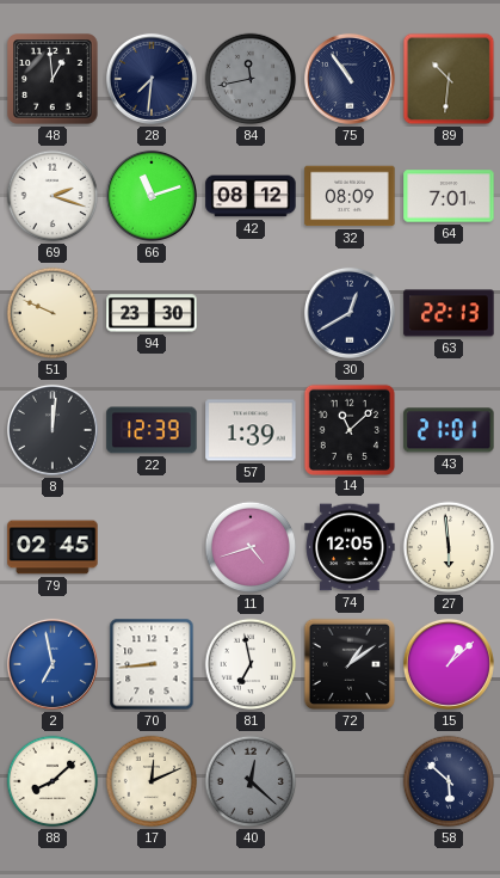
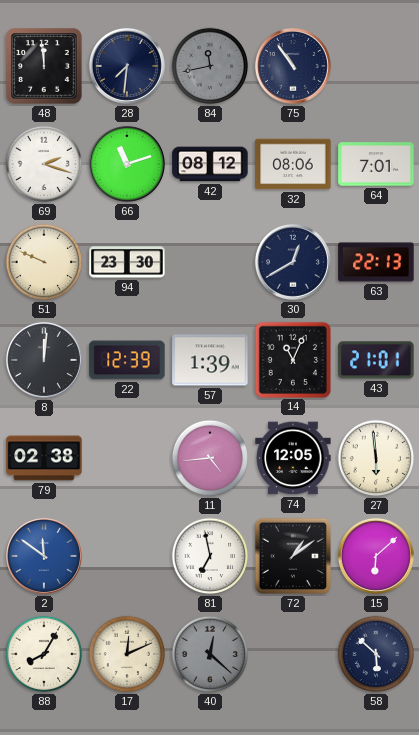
48: 12:59 -> 11:59 (45, 67)
89: 10:31 -> none (449, 79)
32: 08:09 -> 08:06 (293, 164)
14: 11:08 -> 11:04 (292, 359)
79: 02:45 -> 02:38 (44, 458)
11: 4:42 -> 4:44 (210, 458)
2: 6:58 -> 11:51 (44, 556)
70: 8:44 -> none (152, 664)
15: 1:08 -> 6:08 (376, 556)
88: 8:08 -> 8:05 (44, 654)
